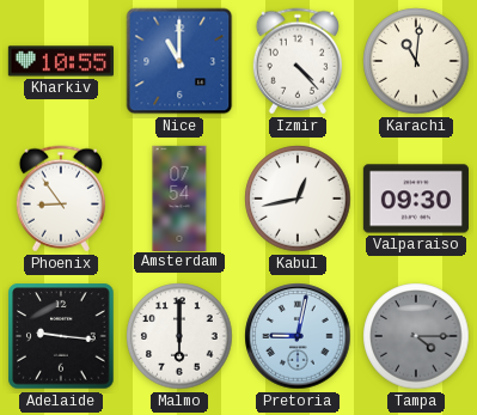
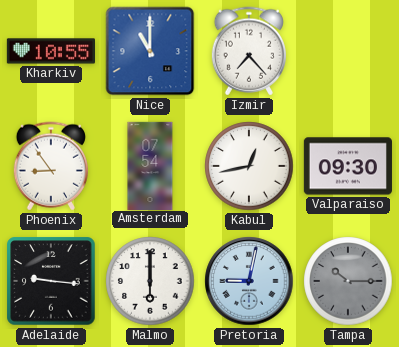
Izmir: 4:23 -> 7:23 (249, 51)
Karachi: 11:01 -> none (416, 61)
Tampa: 4:15 -> 10:15 (348, 281)
